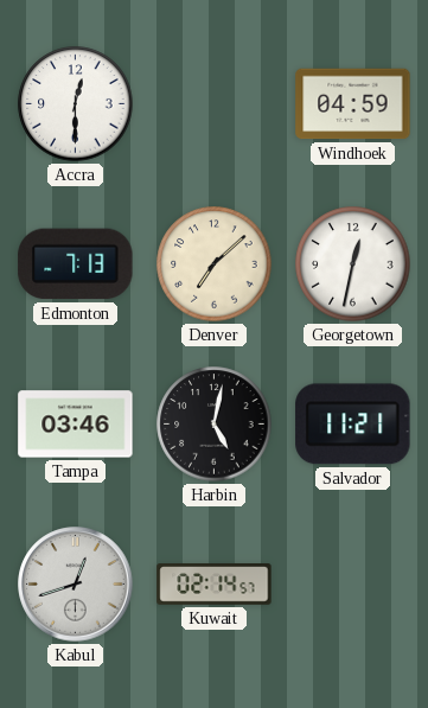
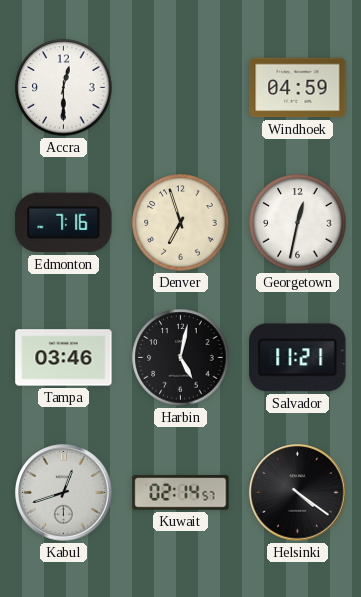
Edmonton: 7:13 -> 7:16 (64, 223)
Denver: 7:08 -> 6:57 (181, 223)
Helsinki: none -> 4:21 (298, 493)
